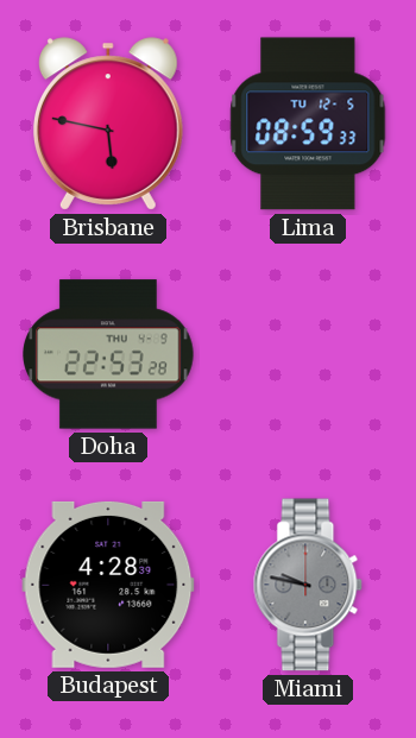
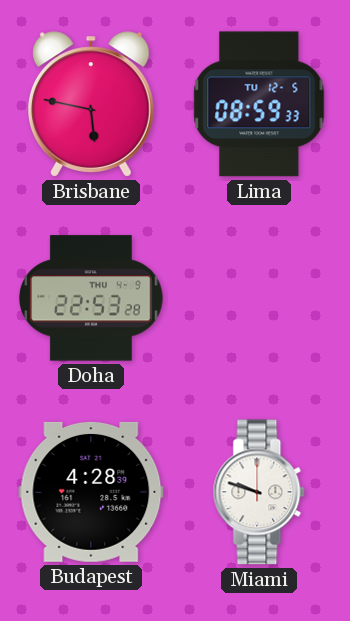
Miami: 9:47 -> 9:48 (259, 492)
Miami dial: grey -> white (259, 492)
